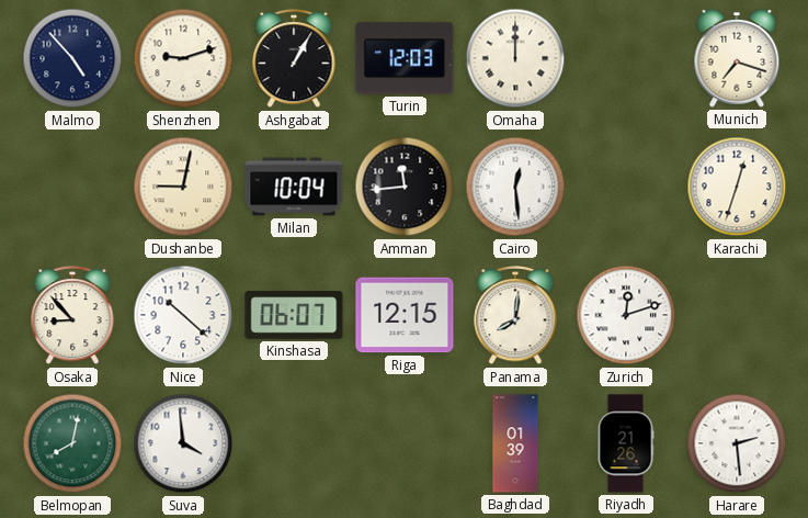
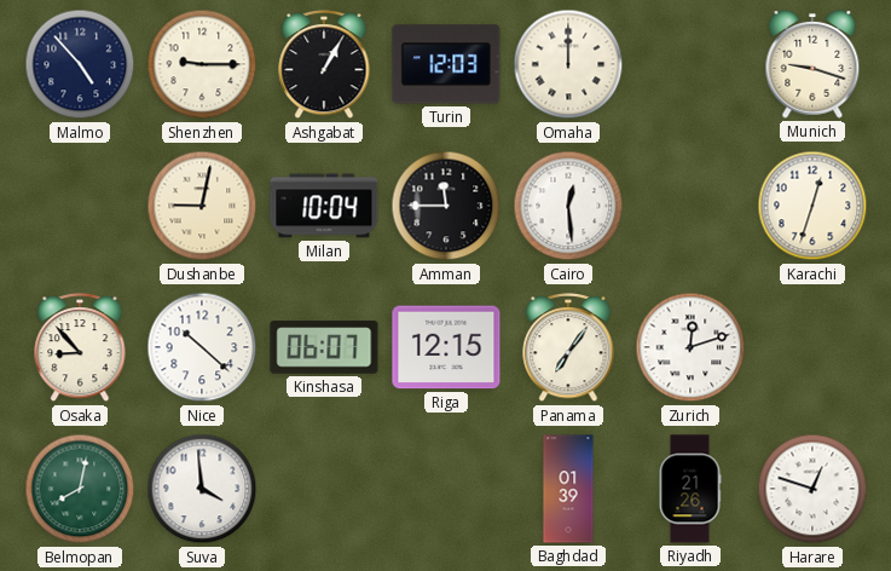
Shenzhen: 9:12 -> 9:15 (202, 64)
Munich: 7:18 -> 9:18 (812, 64)
Amman: 11:44 -> 11:45 (446, 206)
Panama: 8:01 -> 7:06 (568, 347)
Harare: 2:29 -> 12:48 (812, 489)
